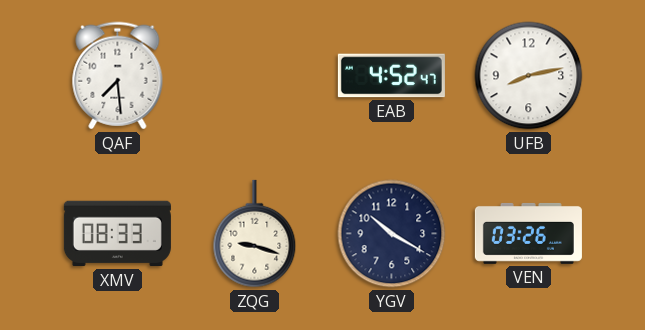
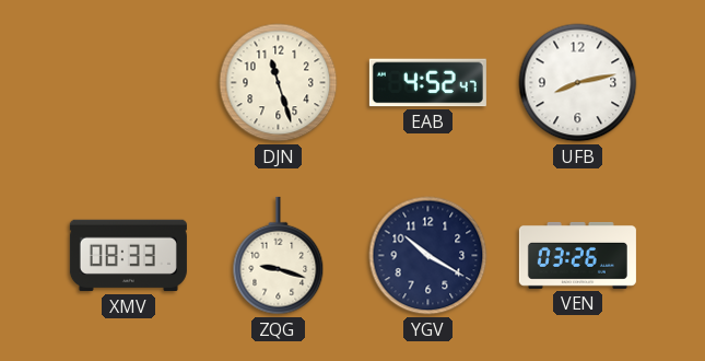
QAF: 7:29 -> none (118, 76)
DJN: none -> 11:27 (279, 83)
